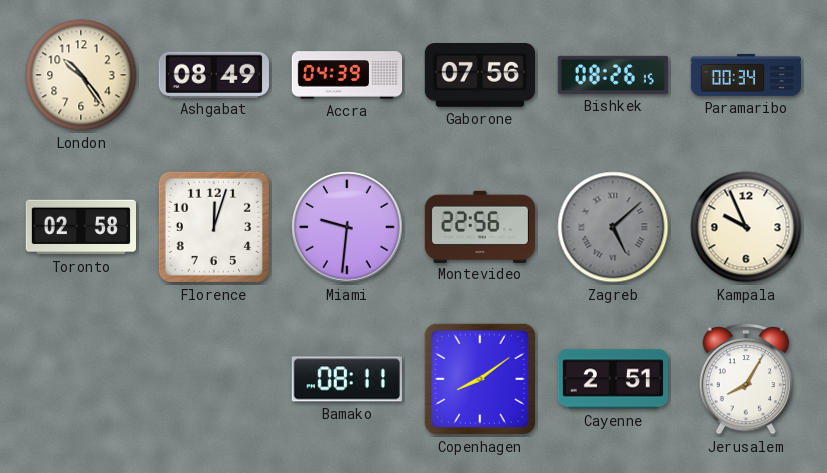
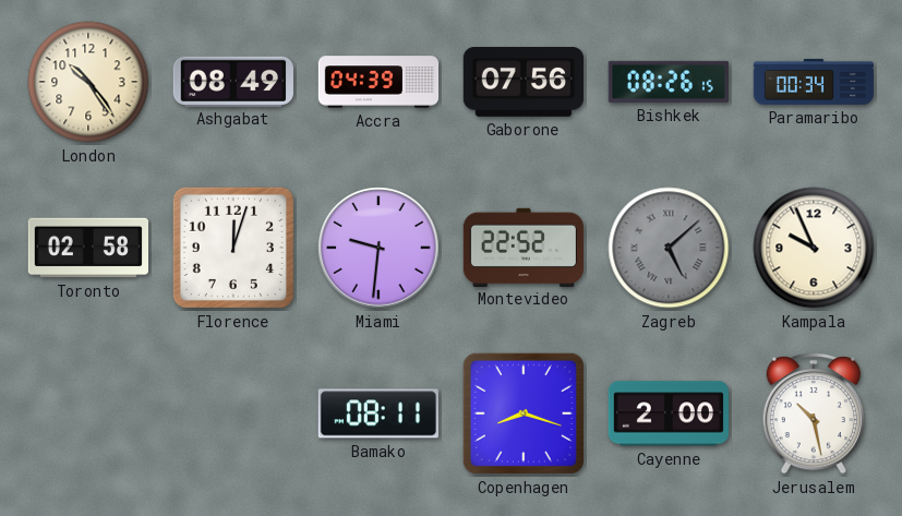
Montevideo: 22:56 -> 22:52 (522, 247)
Copenhagen: 8:09 -> 8:18 (524, 413)
Cayenne: 2:51 -> 2:00 (668, 413)
Jerusalem: 8:05 -> 10:28 (813, 413)
